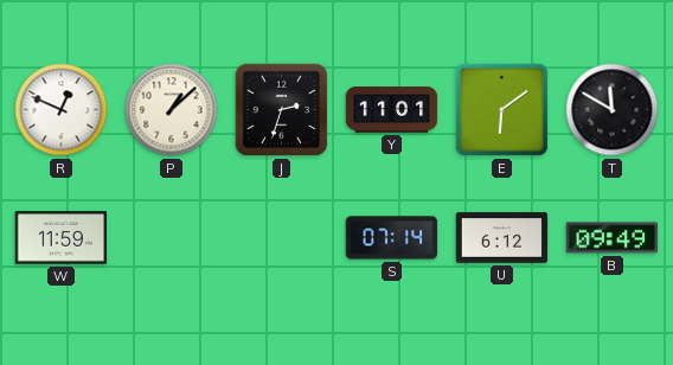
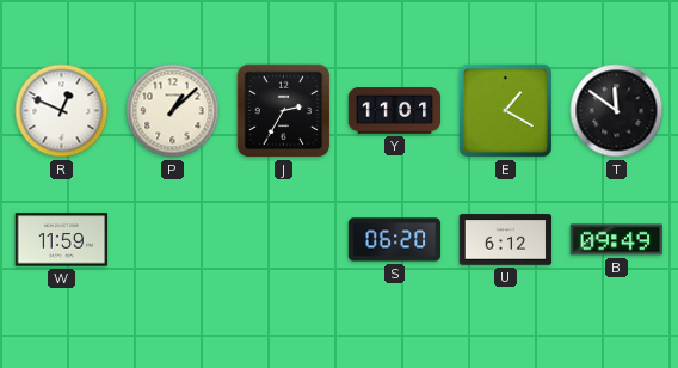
J: 2:33 -> 2:35 (284, 111)
E: 6:09 -> 1:20 (505, 110)
T: 11:50 -> 11:51 (617, 111)
S: 07:14 -> 06:20 (395, 240)
